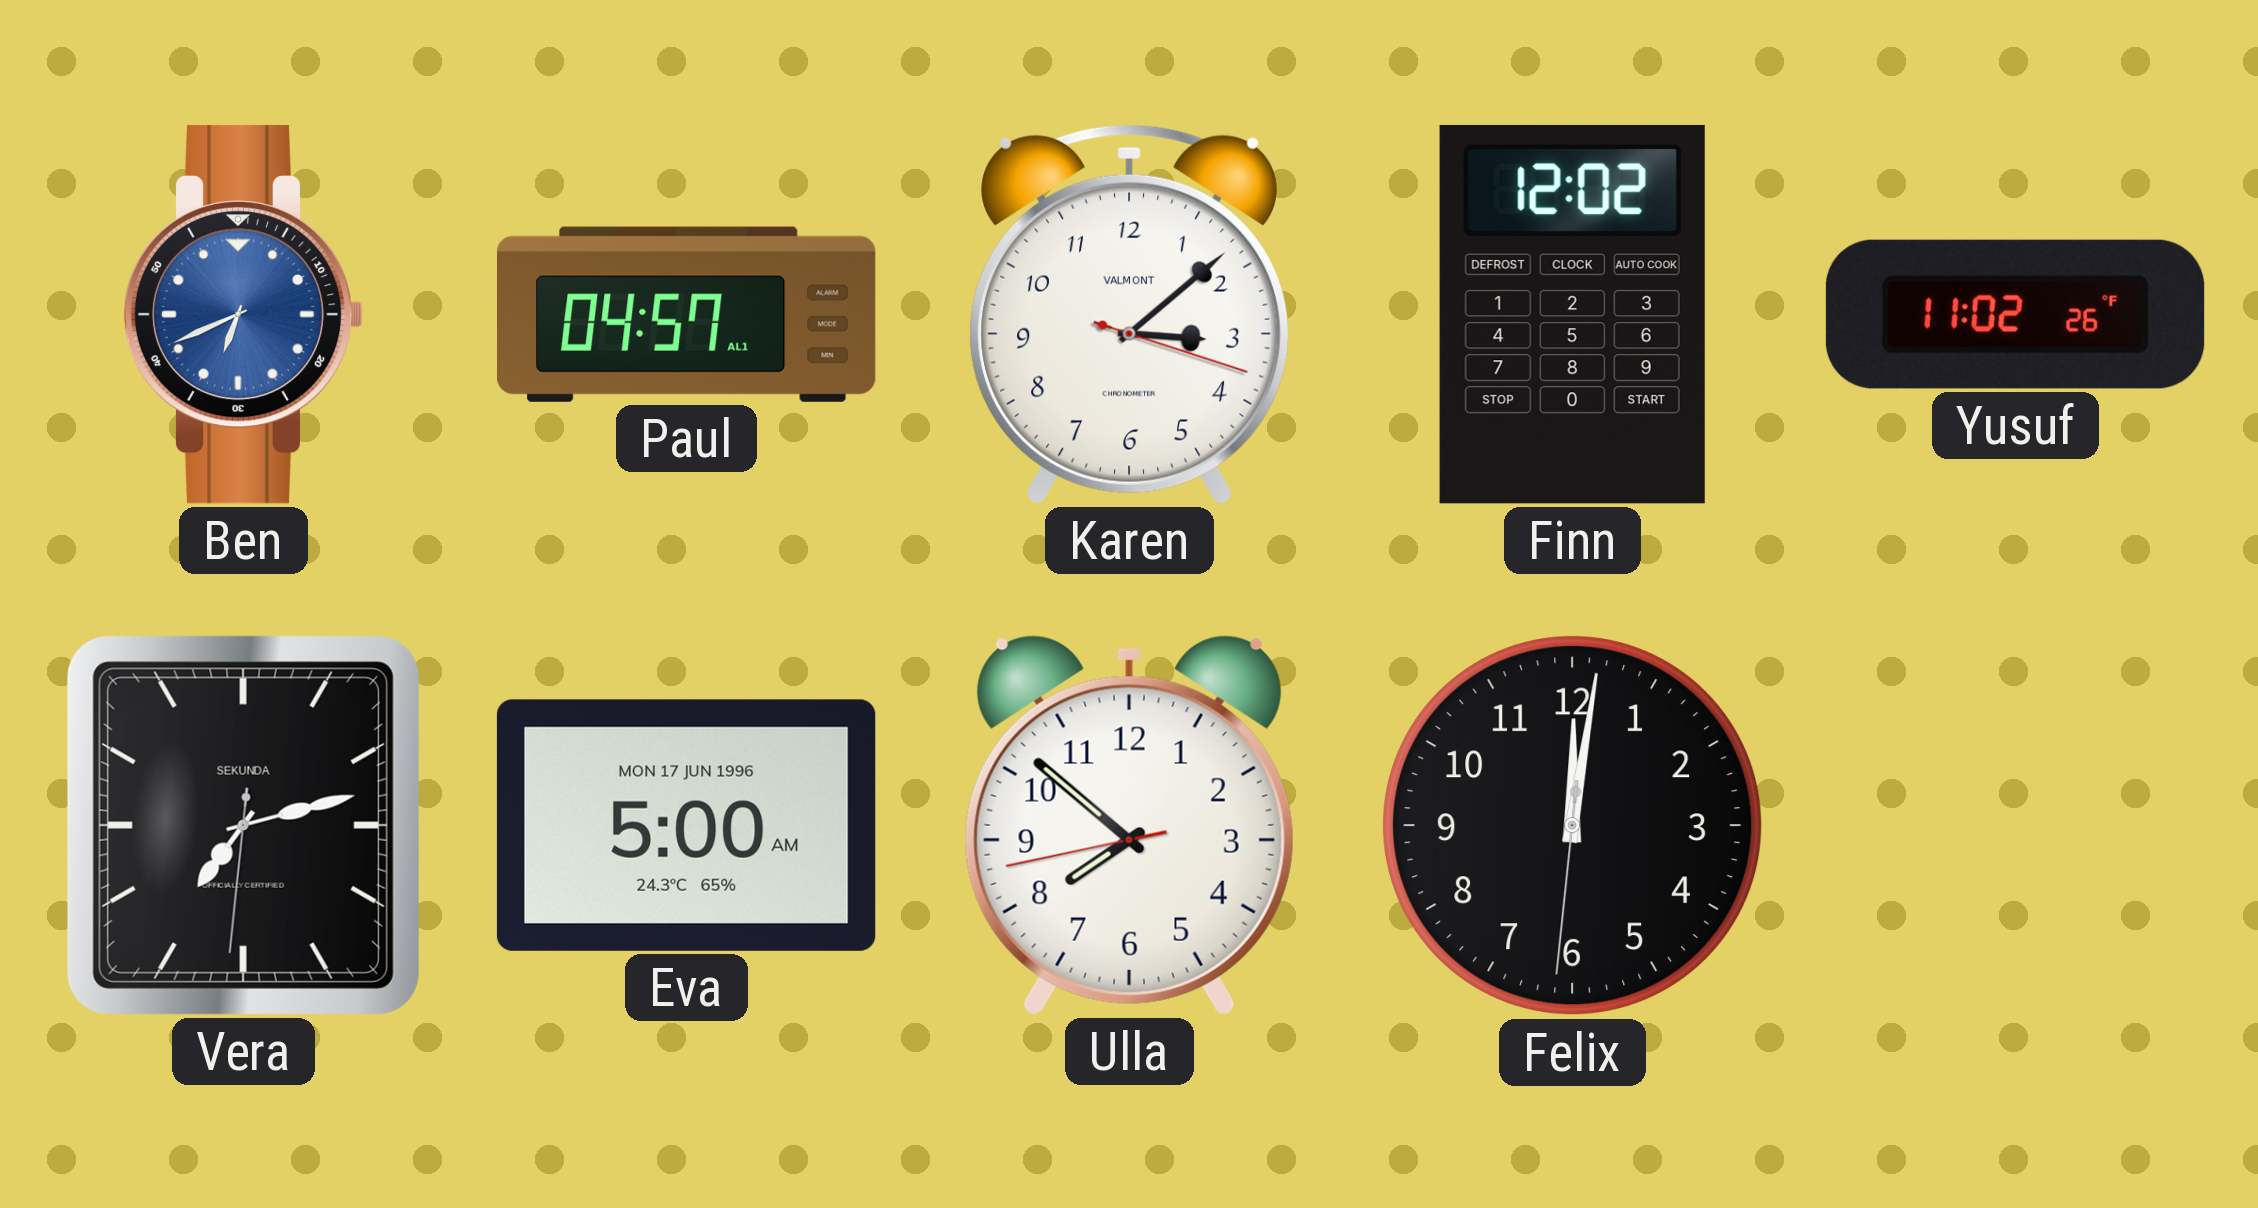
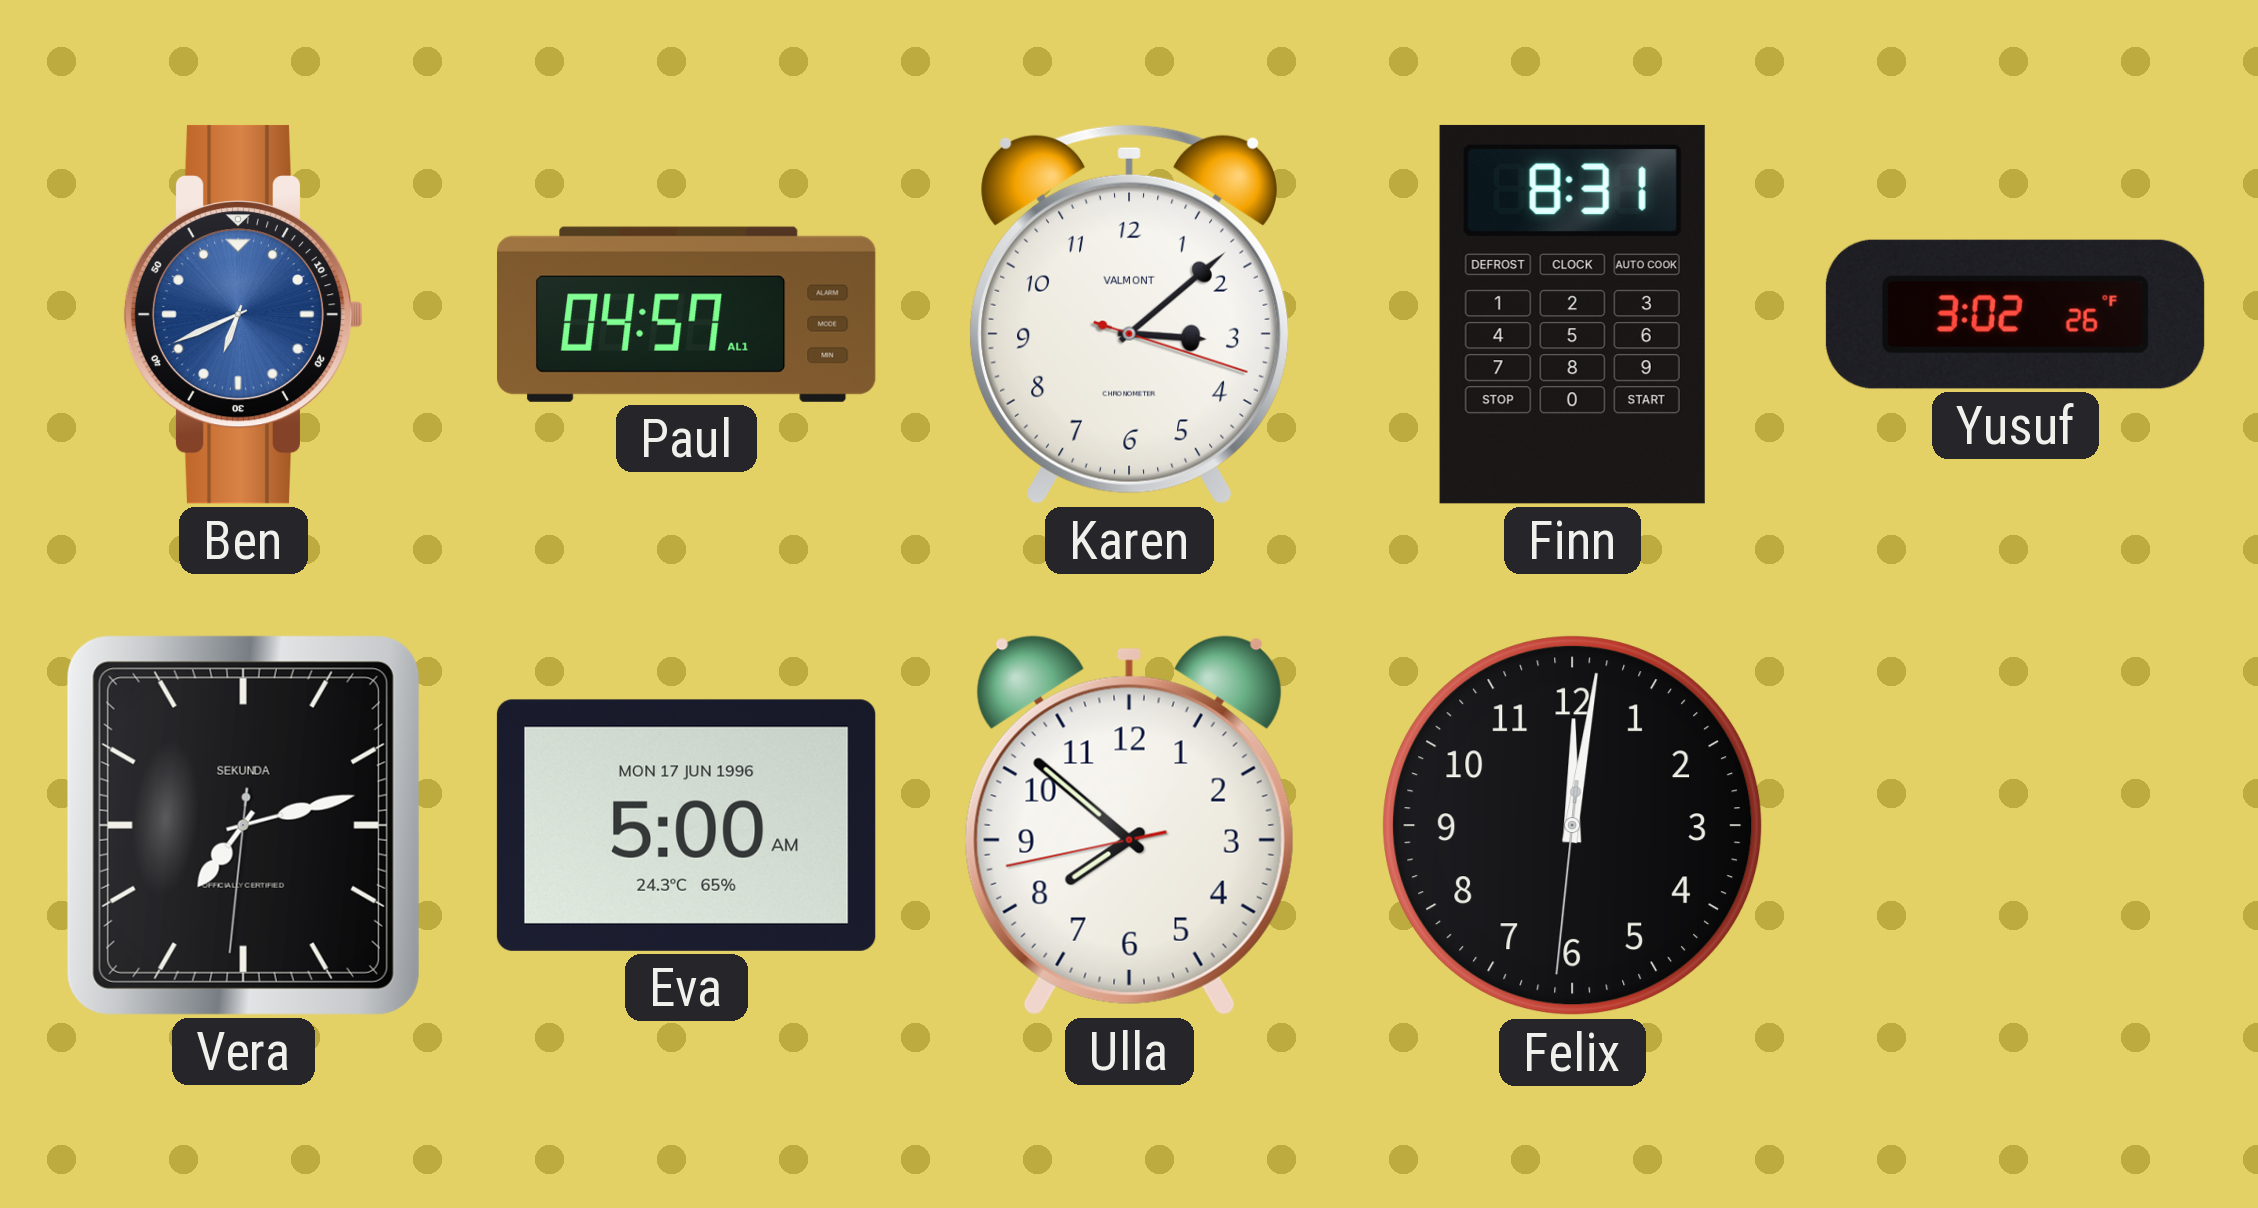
Finn: 12:02 -> 8:31 (1572, 314)
Yusuf: 11:02 -> 3:02 (2015, 314)
